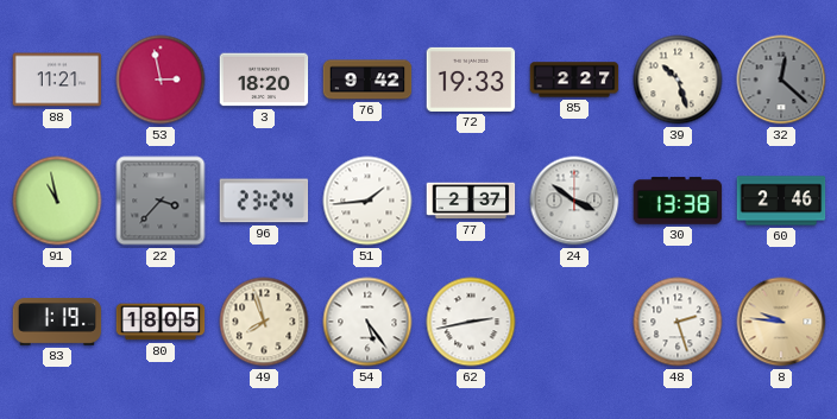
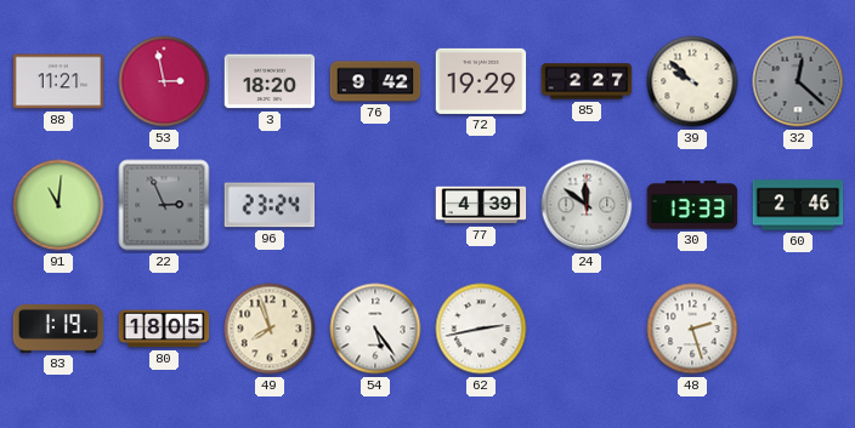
72: 19:33 -> 19:29 (481, 81)
39: 10:27 -> 9:52 (692, 81)
91: 10:58 -> 11:01 (58, 205)
22: 3:37 -> 2:56 (164, 205)
51: 1:44 -> none (367, 201)
77: 2:37 -> 4:39 (481, 205)
24: 3:51 -> 11:51 (587, 205)
30: 13:38 -> 13:33 (692, 205)
8: 9:46 -> none (781, 322)
